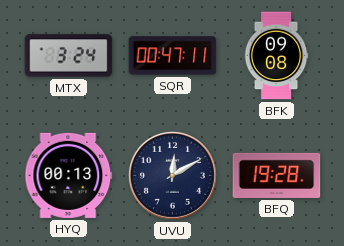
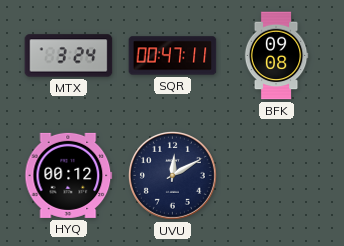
HYQ: 00:13 -> 00:12 (69, 175)
BFQ: 19:28 -> none (277, 175)
